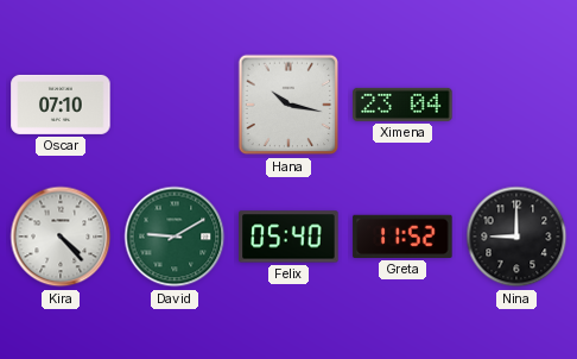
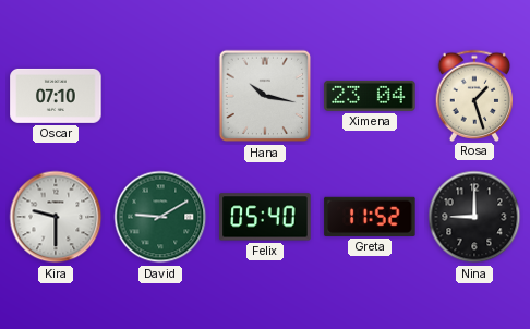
Rosa: none -> 1:27 (474, 95)
Kira: 4:23 -> 9:30 (56, 217)
